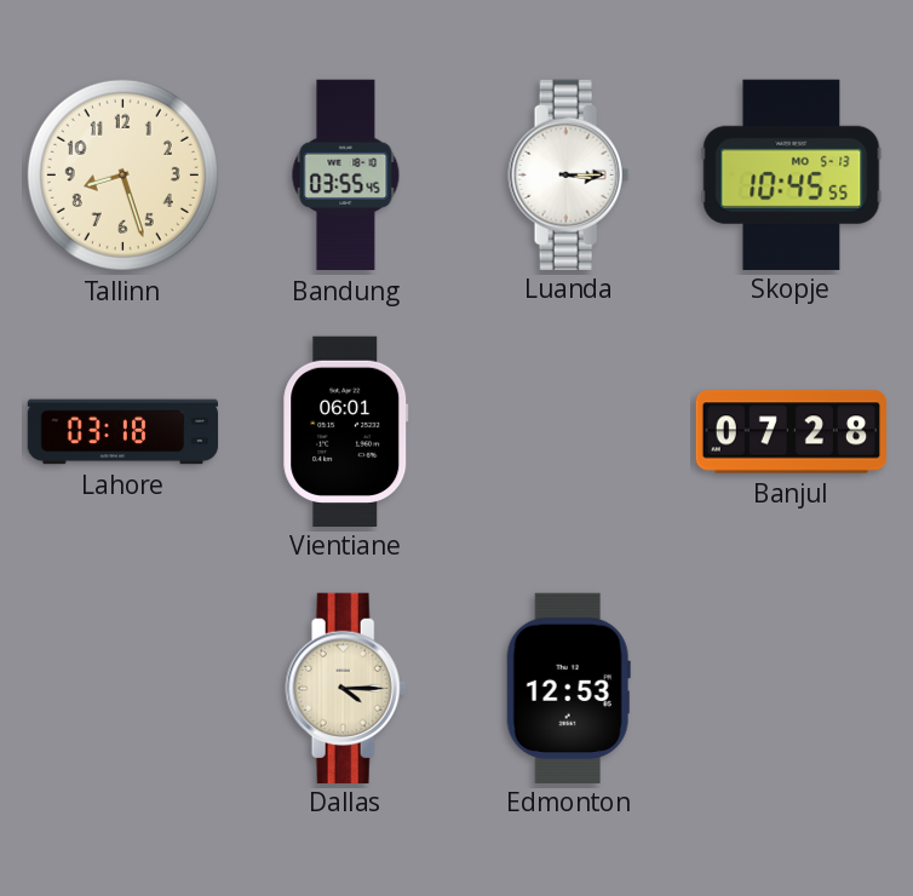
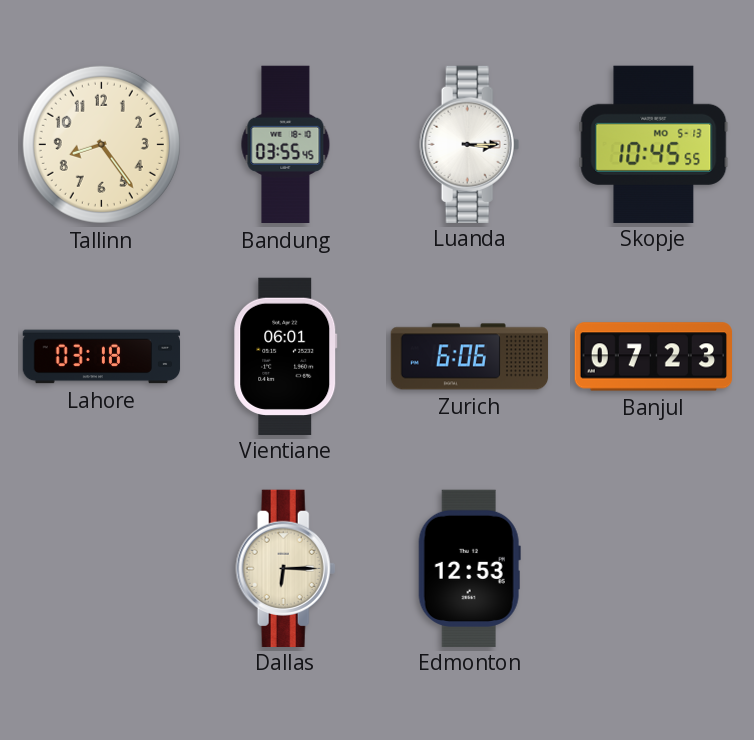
Tallinn: 8:27 -> 8:24 (101, 144)
Zurich: none -> 6:06 (470, 357)
Banjul: 07:28 -> 07:23 (654, 357)
Dallas: 4:15 -> 6:15 (286, 568)
